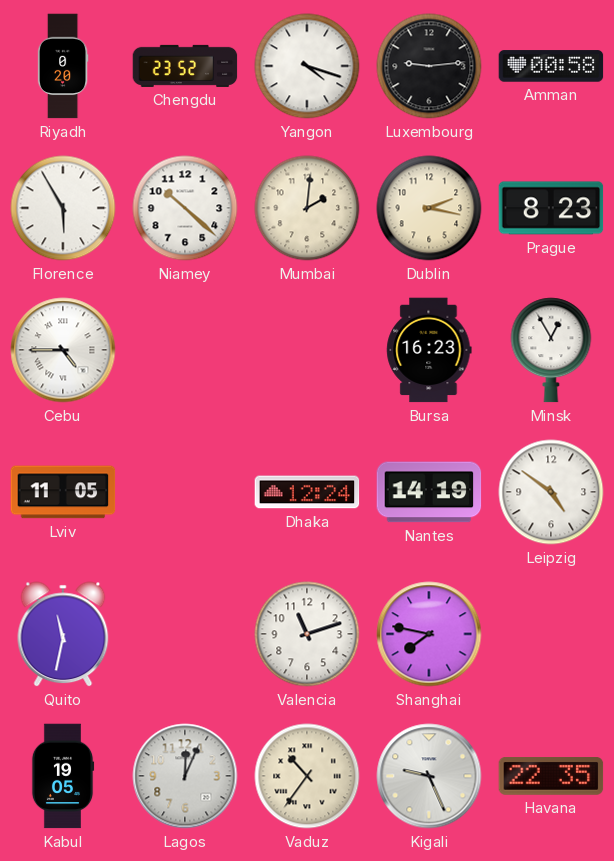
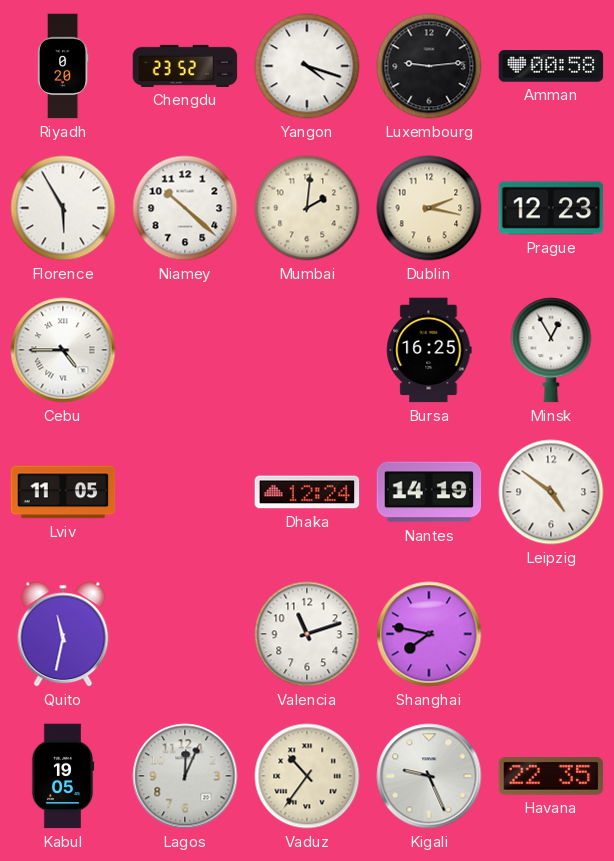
Prague: 8:23 -> 12:23 (551, 208)
Bursa: 16:23 -> 16:25 (429, 350)
